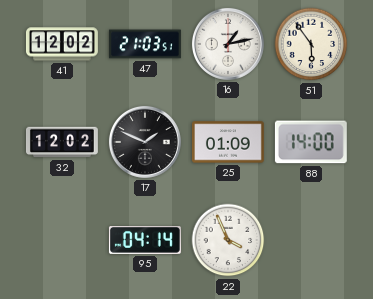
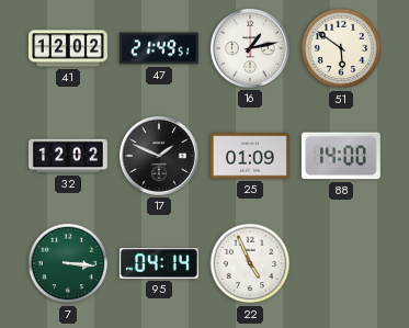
47: 21:03 -> 21:49 (159, 48)
51: 5:54 -> 5:51 (341, 48)
7: none -> 3:16 (68, 263)
22: 3:56 -> 4:56 (250, 263)
